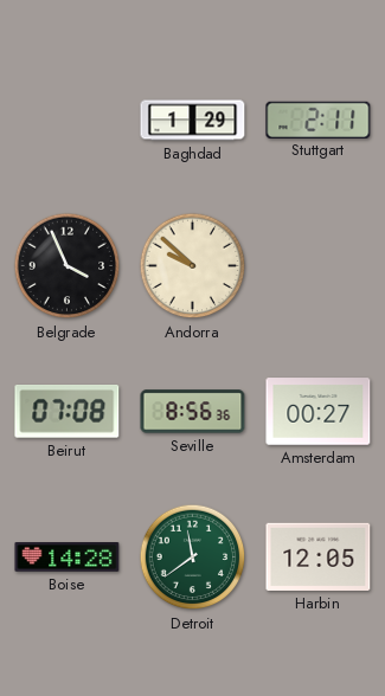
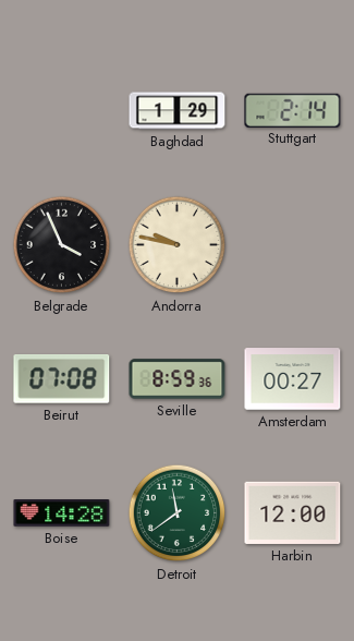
Stuttgart: 2:11 -> 2:14 (293, 110)
Andorra: 9:52 -> 9:47 (178, 245)
Seville: 8:56 -> 8:59 (178, 379)
Harbin: 12:05 -> 12:00 (293, 512)
